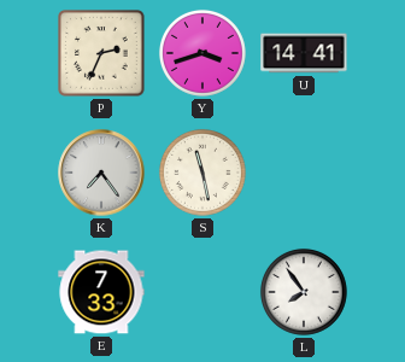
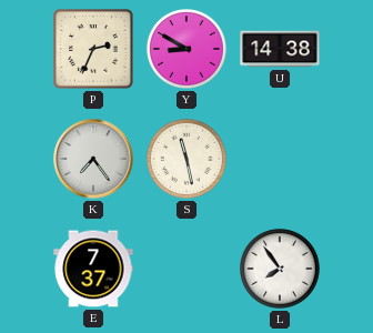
Y: 3:42 -> 8:50 (186, 49)
U: 14:41 -> 14:38 (280, 49)
E: 7:33 -> 7:37 (93, 269)
